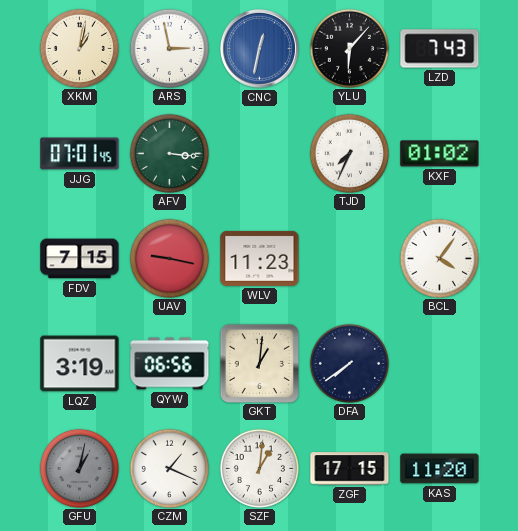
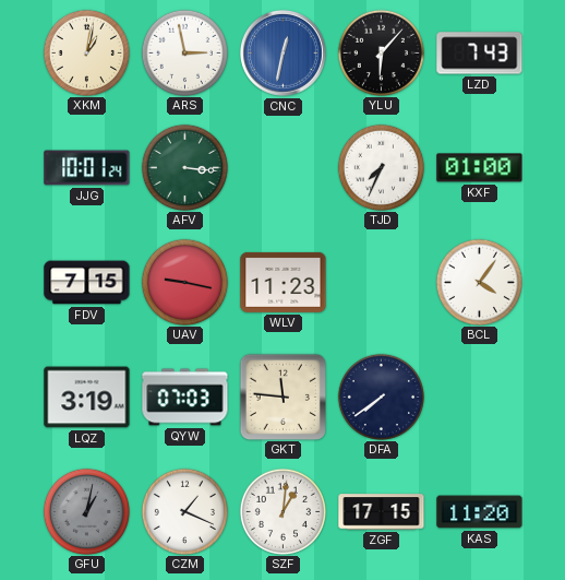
JJG: 07:01 -> 10:01 (87, 168)
KXF: 01:02 -> 01:00 (480, 168)
QYW: 06:56 -> 07:03 (185, 398)
GKT: 1:01 -> 11:46 (282, 396)
